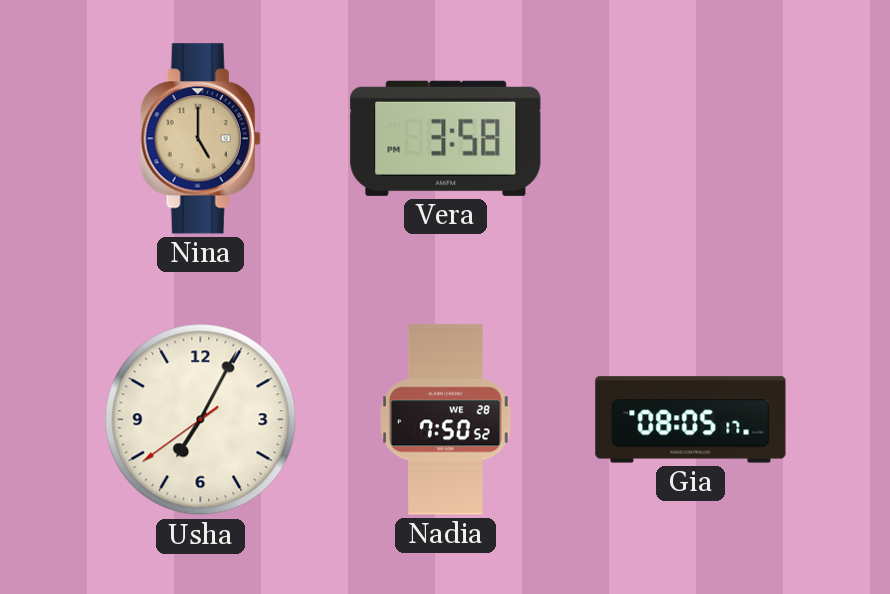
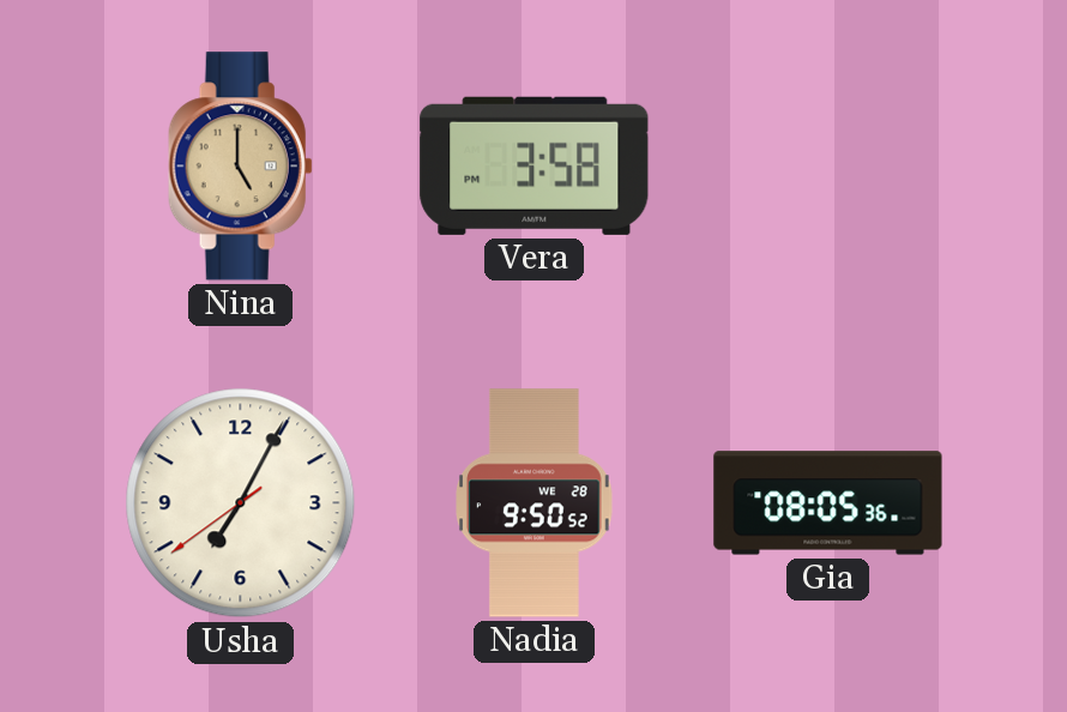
Nadia: 7:50 -> 9:50 (535, 503)
Gia: 08:05:17 -> 08:05:36 (828, 503)
